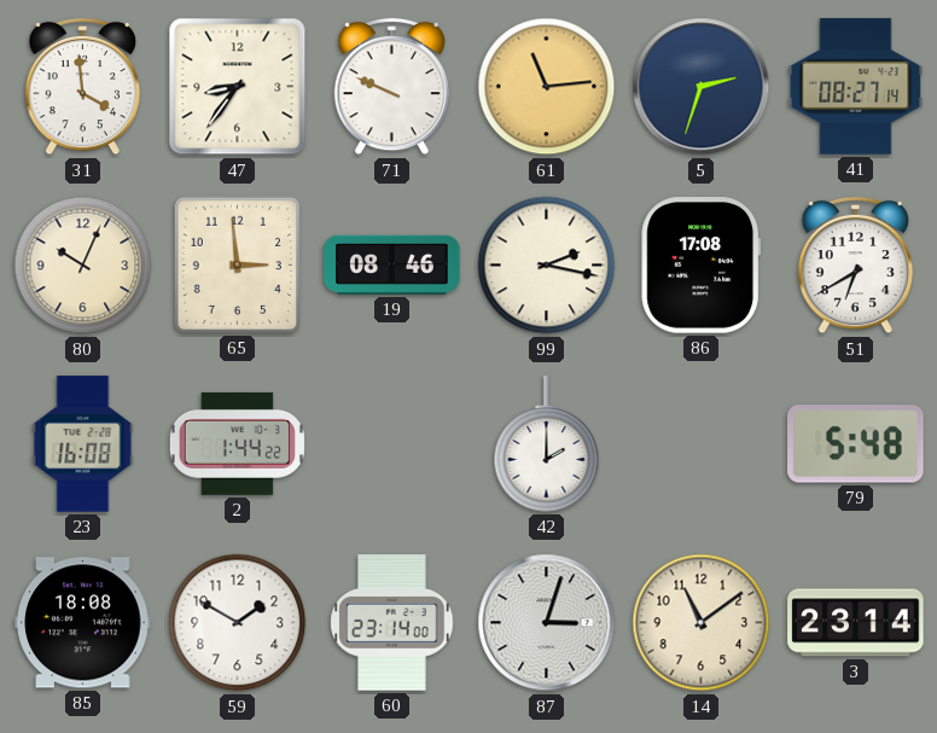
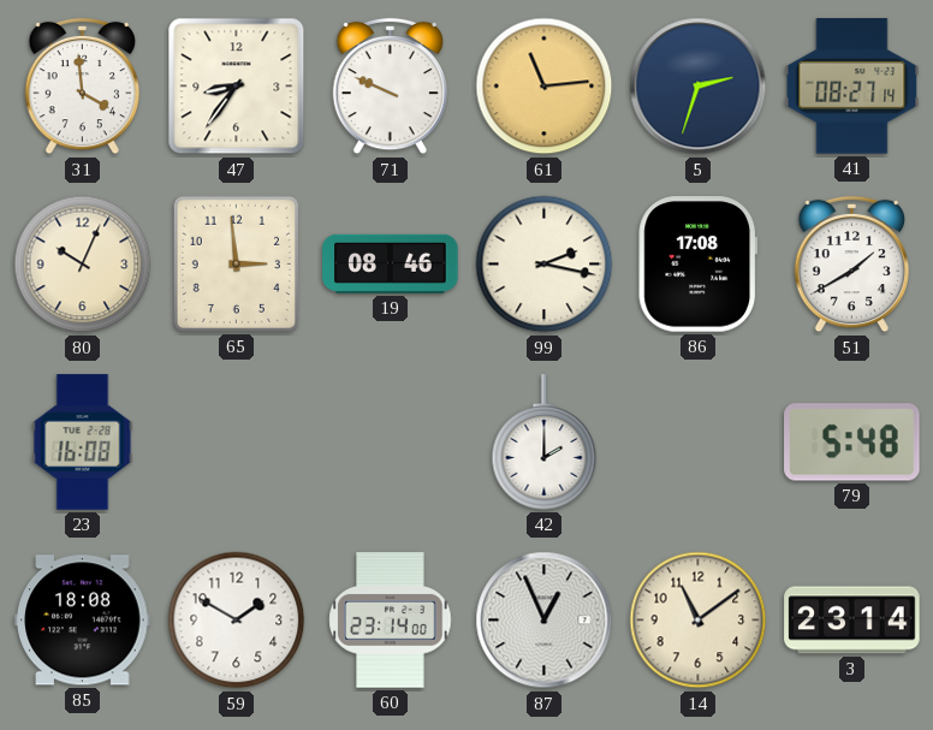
51: 6:40 -> 1:40 (851, 265)
2: 1:44 -> none (237, 443)
87: 3:03 -> 12:56 (545, 621)
